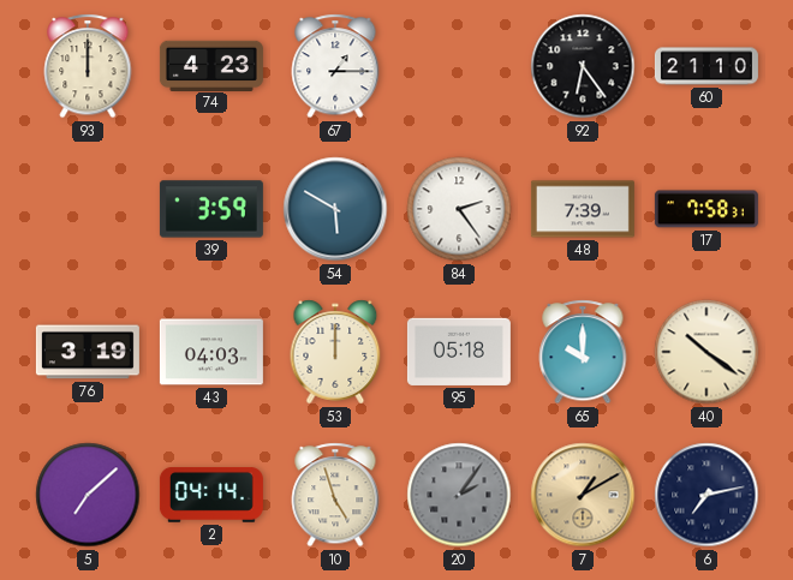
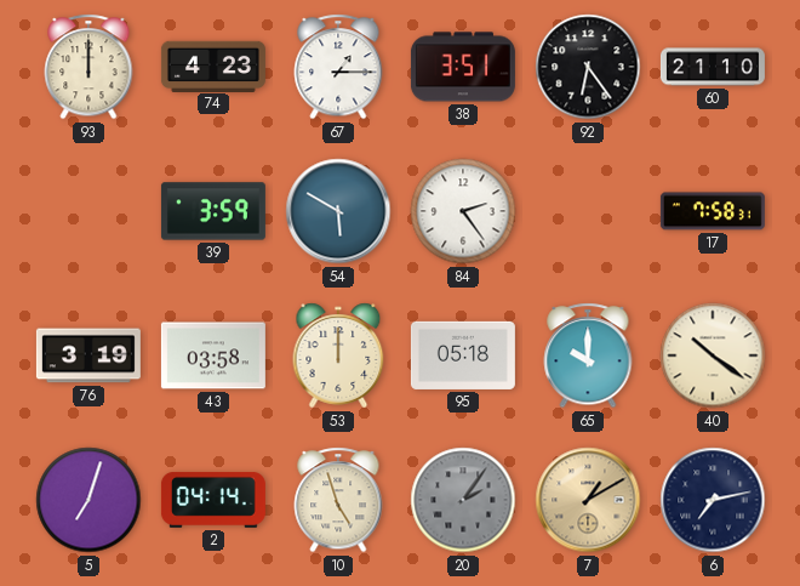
38: none -> 3:51 (463, 67)
48: 7:39 -> none (583, 209)
43: 04:03 -> 03:58 (213, 355)
5: 7:08 -> 7:03 (88, 500)
